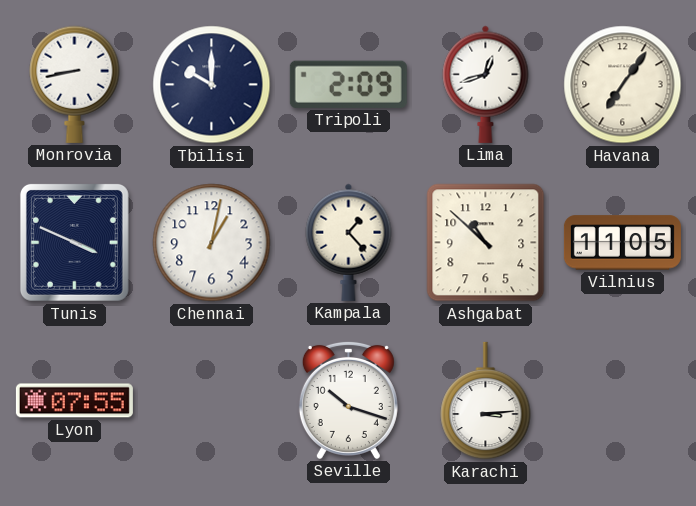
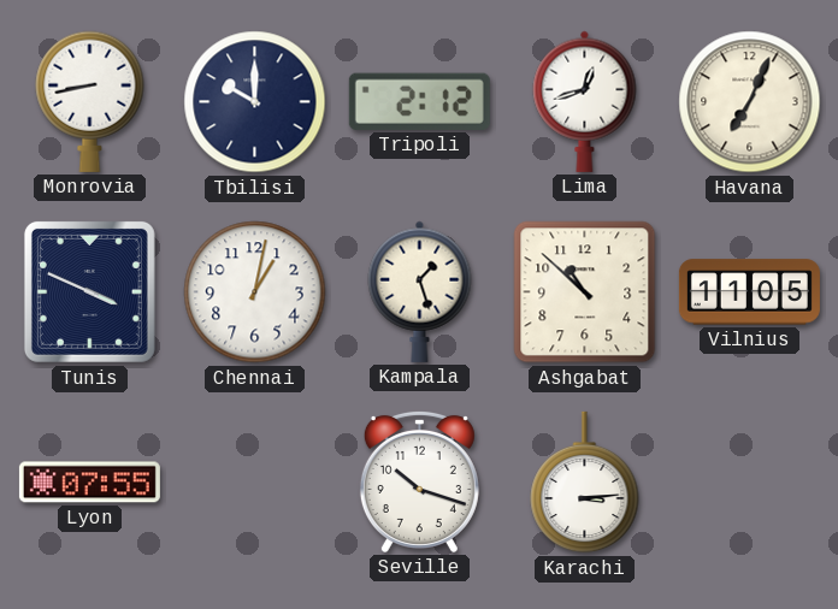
Tripoli: 2:09 -> 2:12 (419, 101)
Havana: 7:06 -> 7:04 (750, 102)
Kampala: 1:23 -> 1:27 (420, 291)
